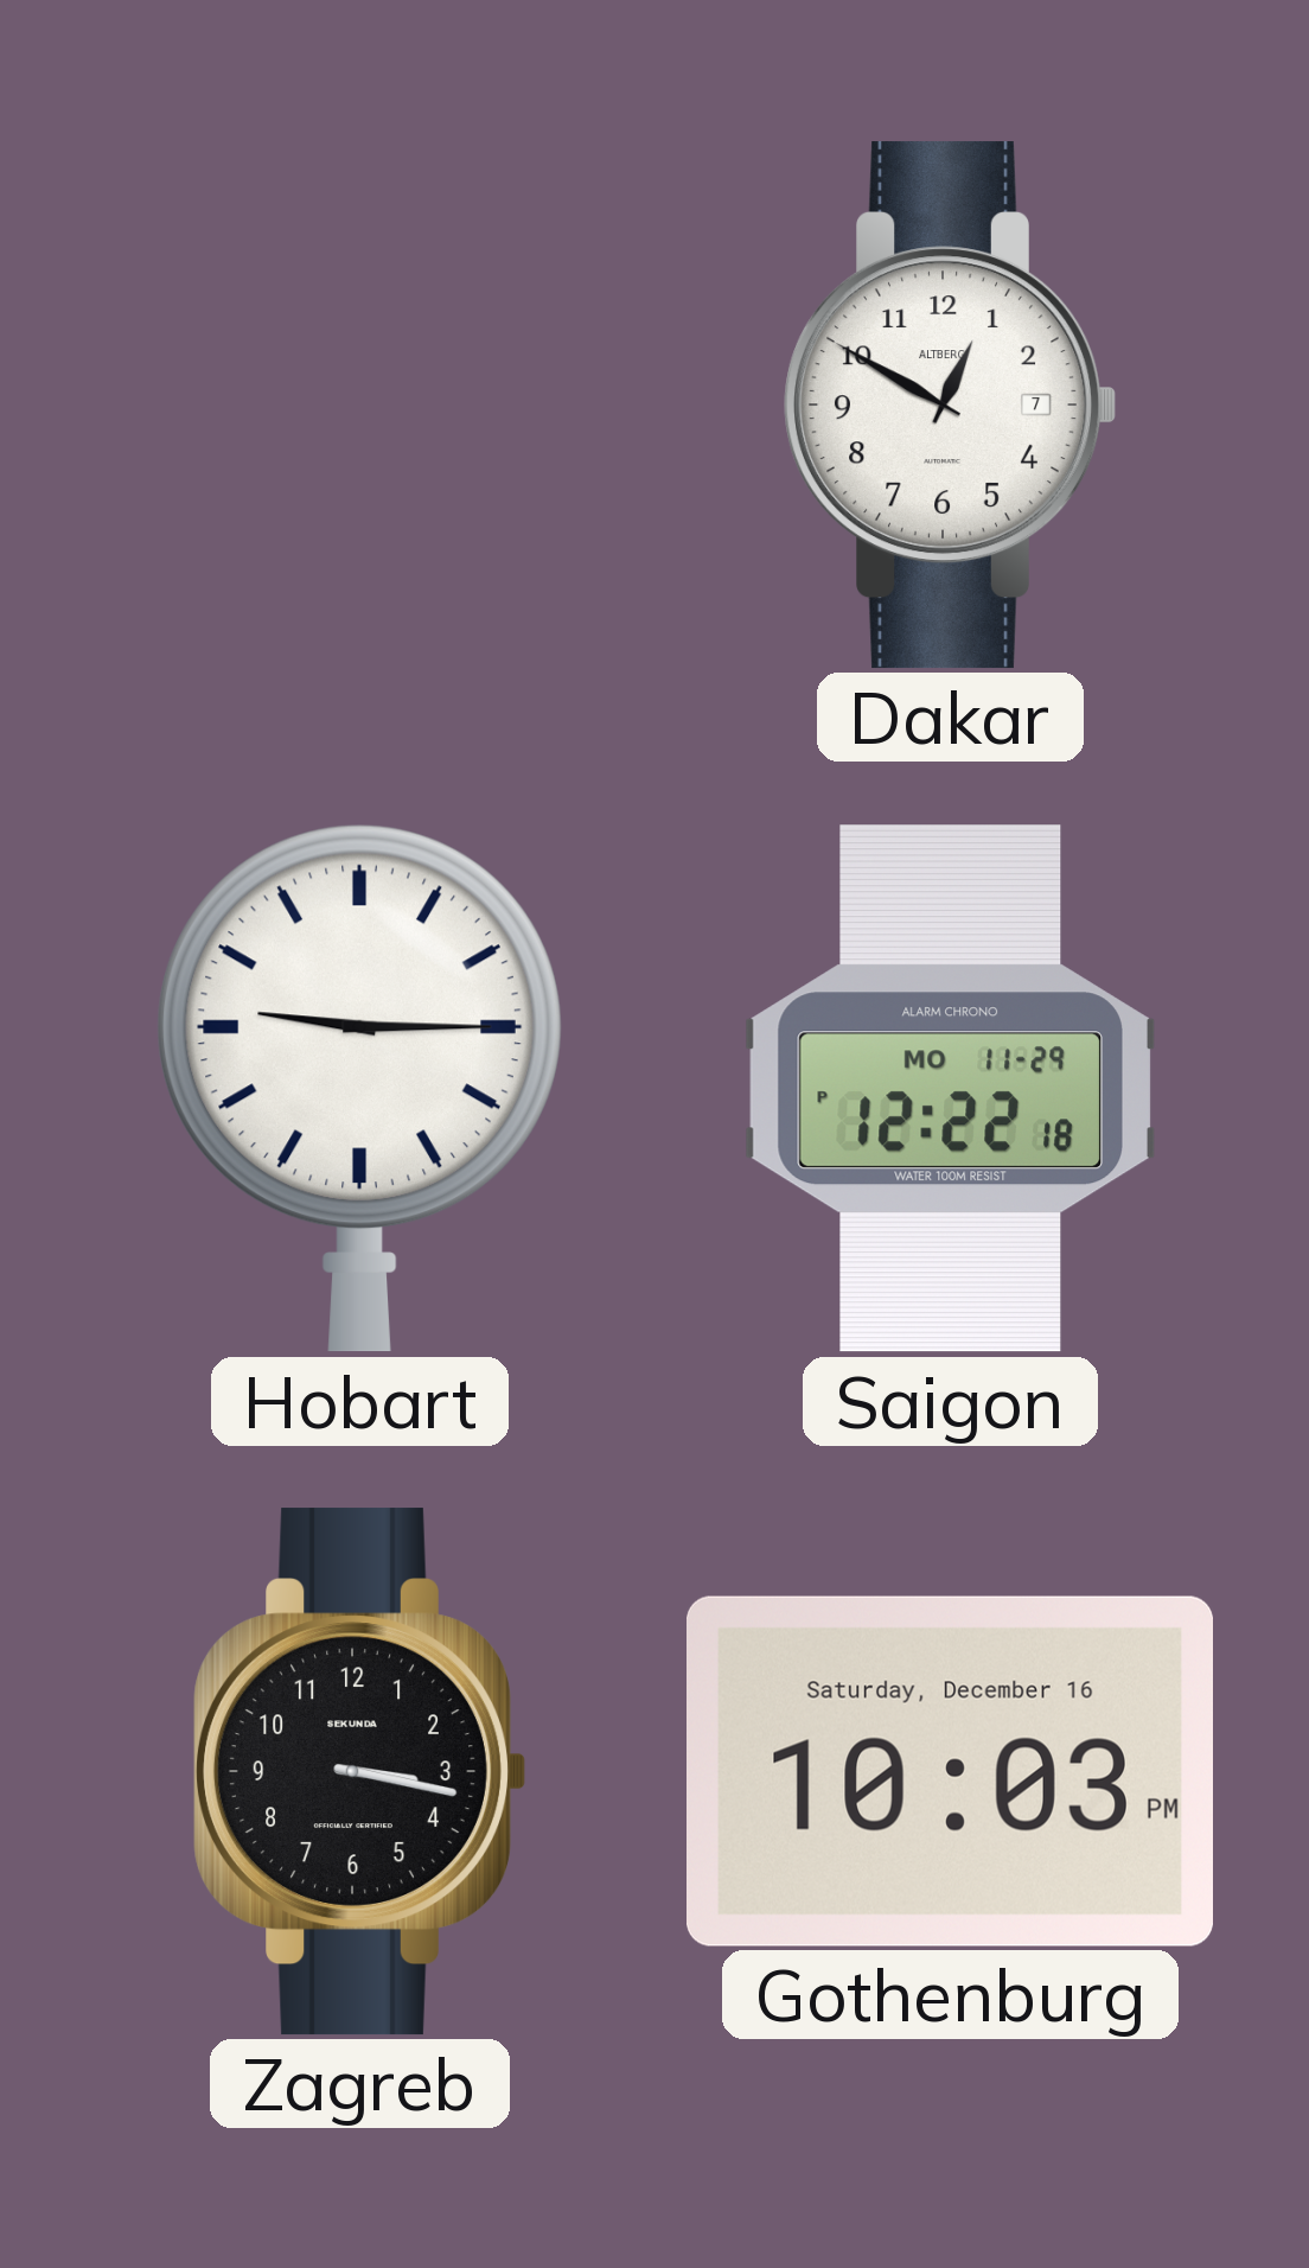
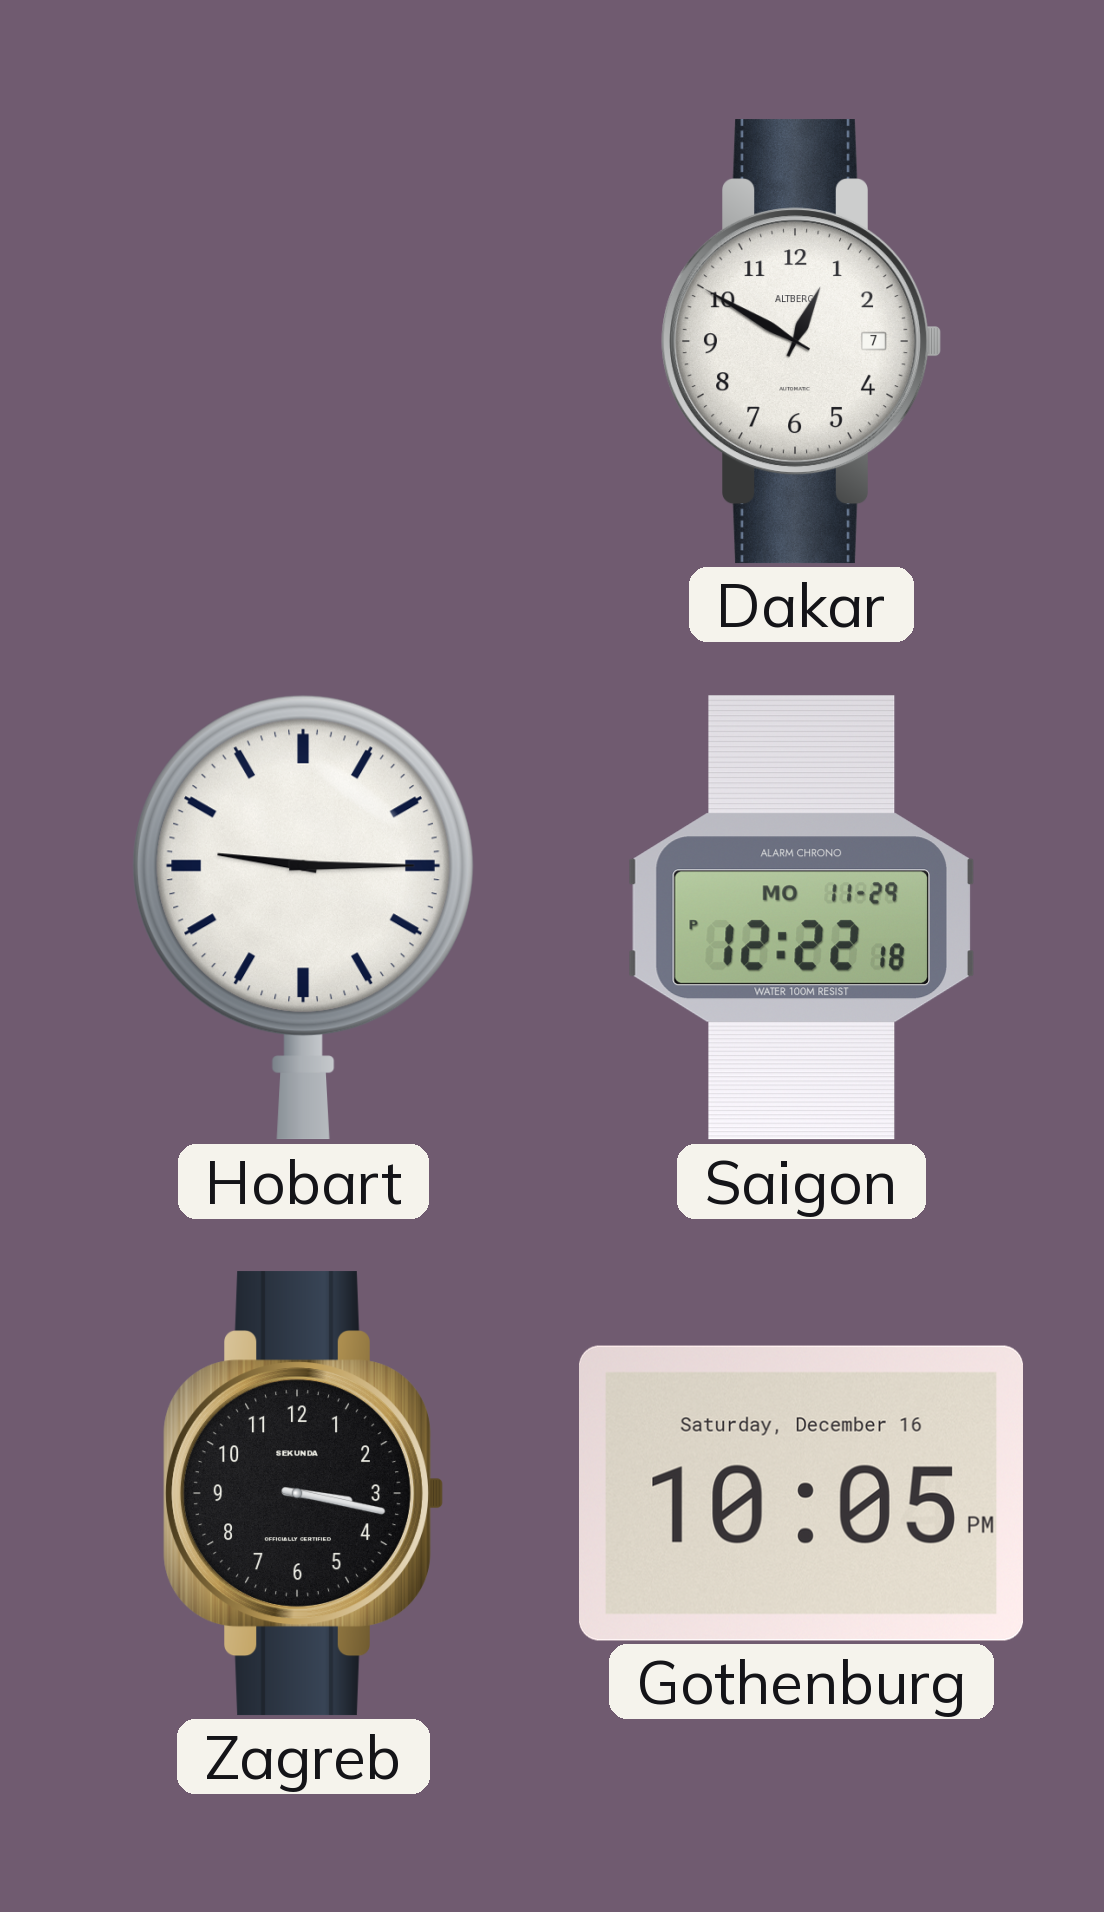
Gothenburg: 10:03 -> 10:05 (801, 1493)
